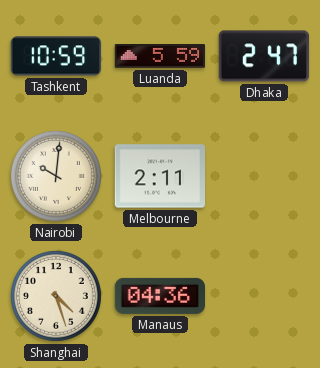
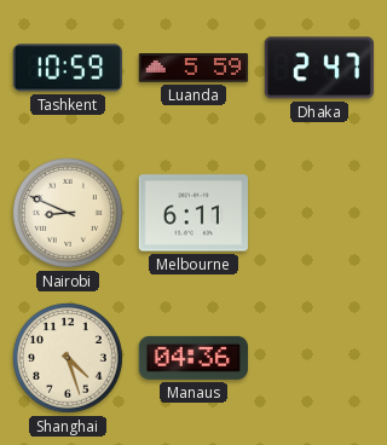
Nairobi: 10:01 -> 8:49 (68, 213)
Melbourne: 2:11 -> 6:11 (192, 213)
